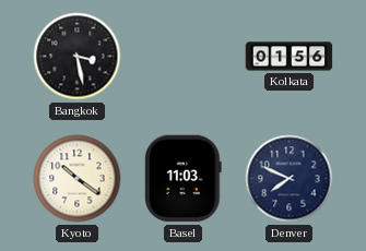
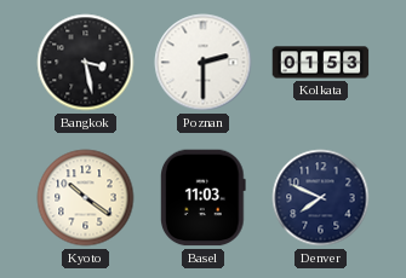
Poznan: none -> 2:30 (204, 63)
Kolkata: 01:56 -> 01:53 (321, 63)
